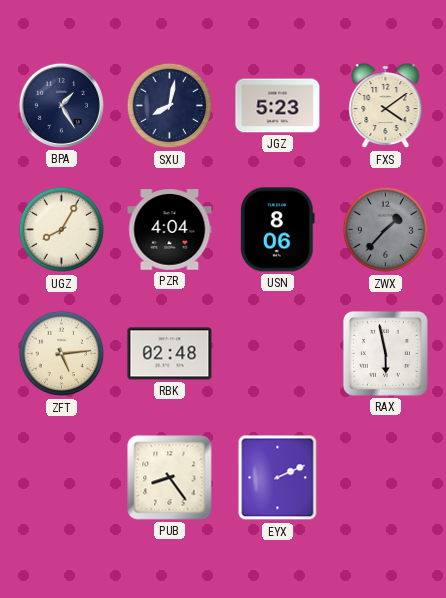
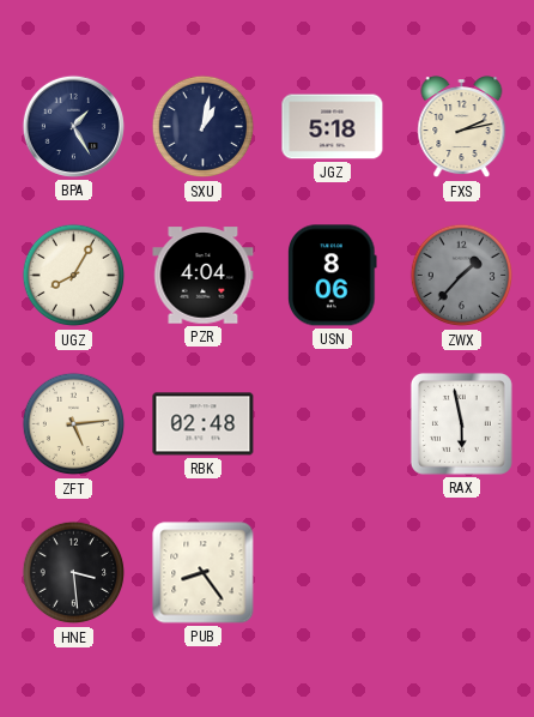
SXU: 8:02 -> 1:02 (204, 127)
JGZ: 5:23 -> 5:18 (333, 127)
FXS: 4:09 -> 2:13 (462, 127)
HNE: none -> 3:29 (74, 573)
EYX: 2:11 -> none (278, 478)
